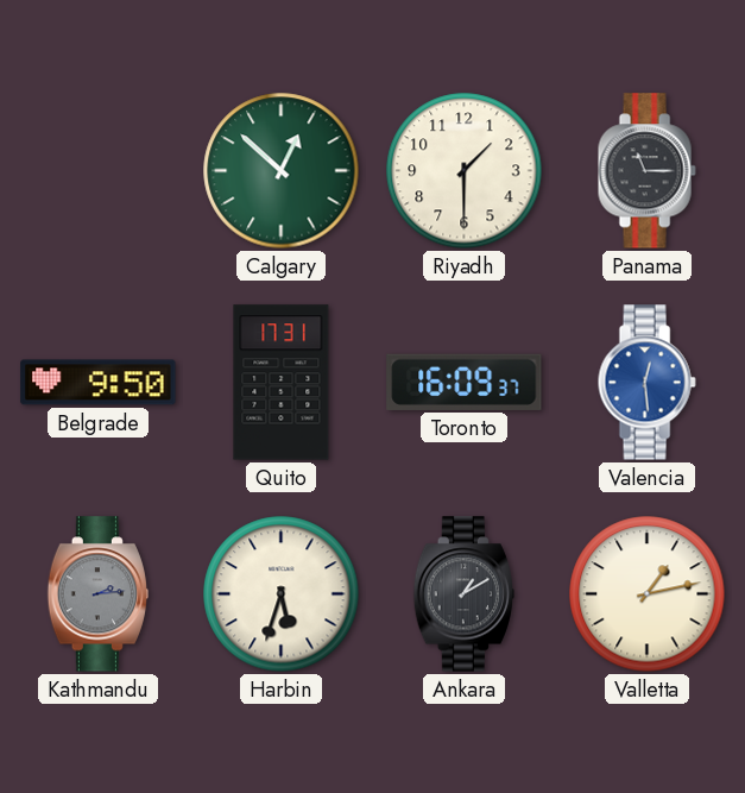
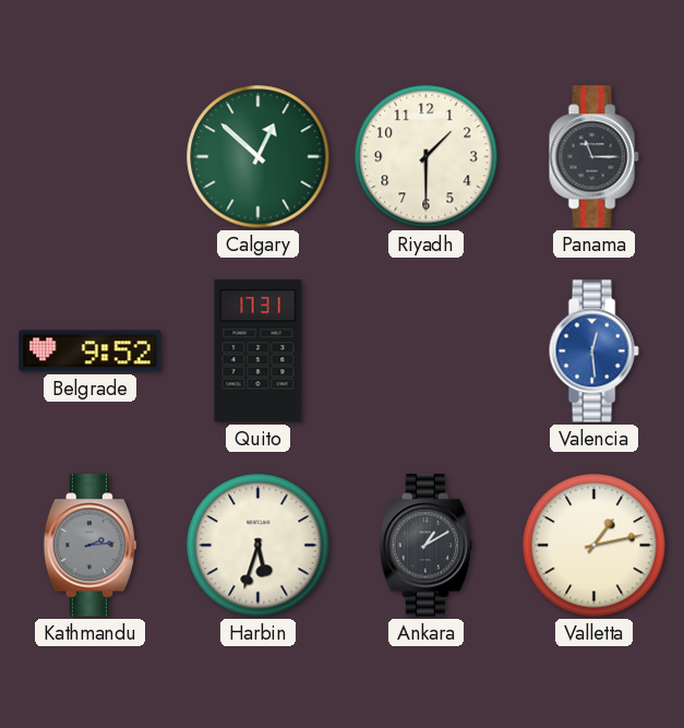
Belgrade: 9:50 -> 9:52 (91, 351)
Toronto: 16:09 -> none (465, 382)
